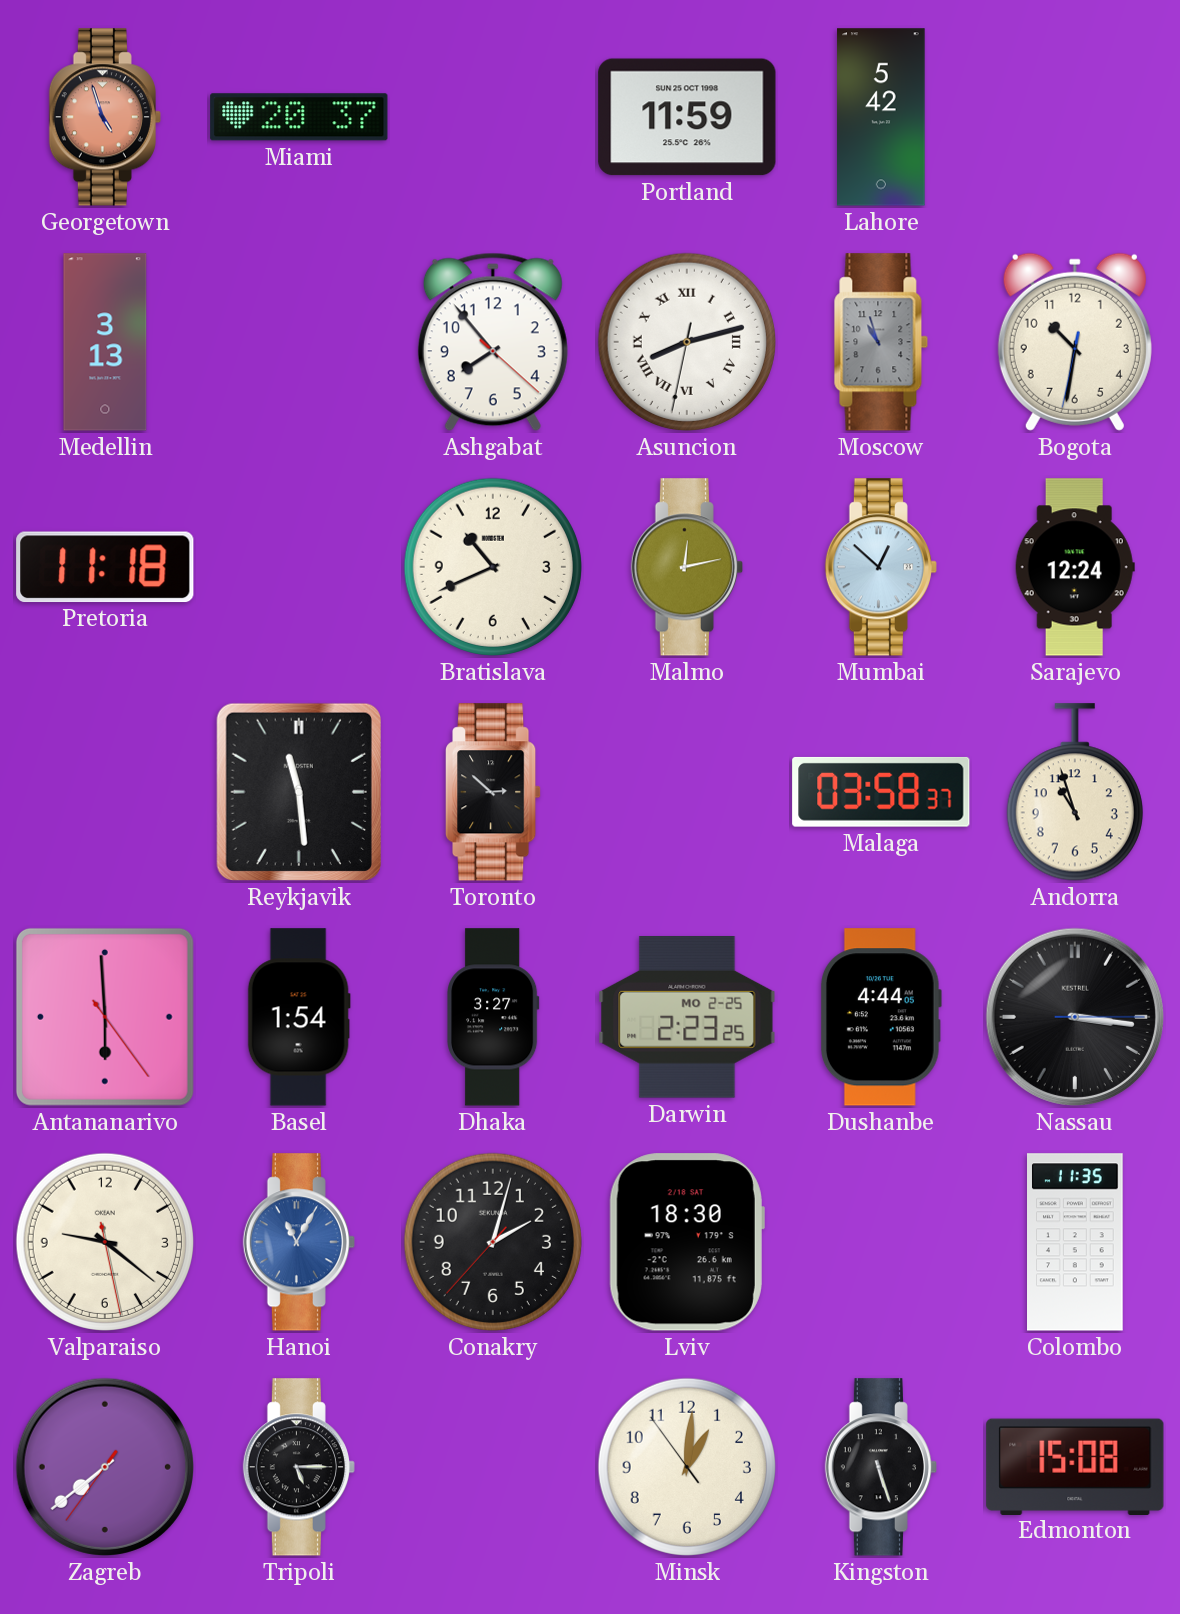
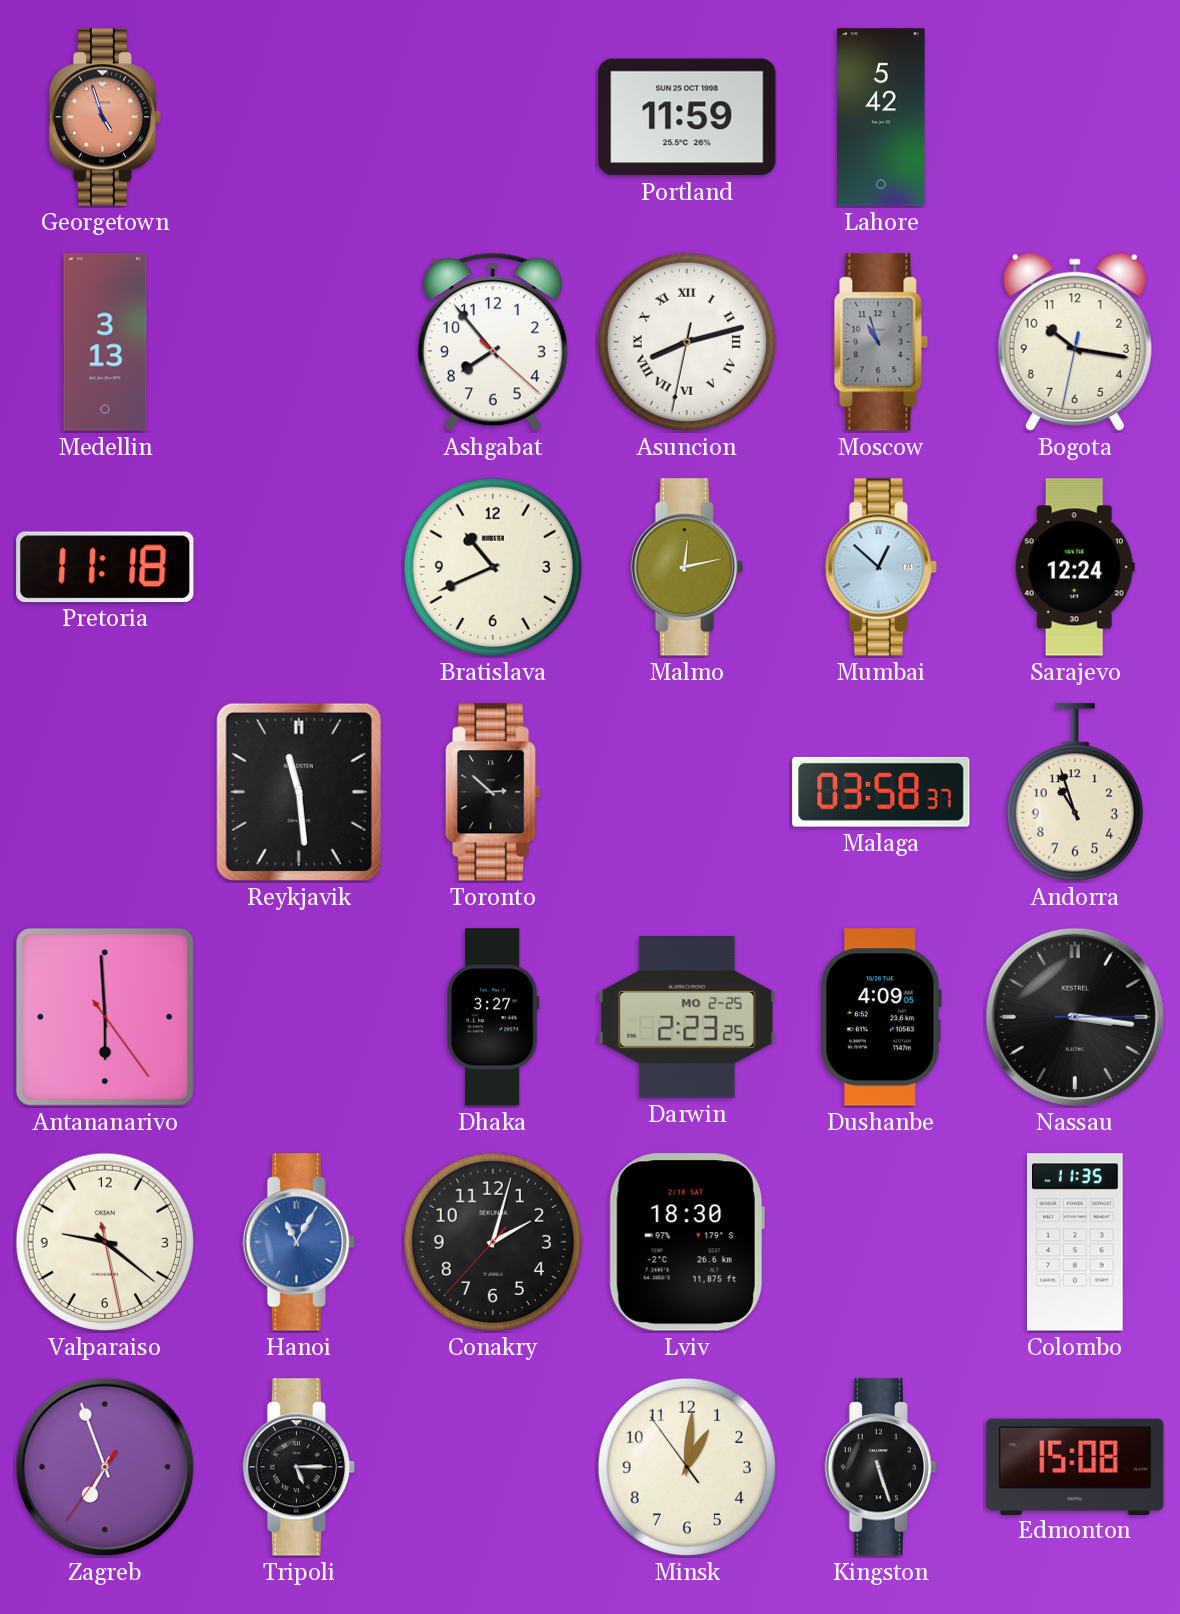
Miami: 20:37 -> none (299, 117)
Bogota: 10:31 -> 10:16 (1075, 342)
Basel: 1:54 -> none (299, 1017)
Dushanbe: 4:44 -> 4:09 (881, 1017)
Zagreb: 7:38 -> 6:56 (105, 1467)
